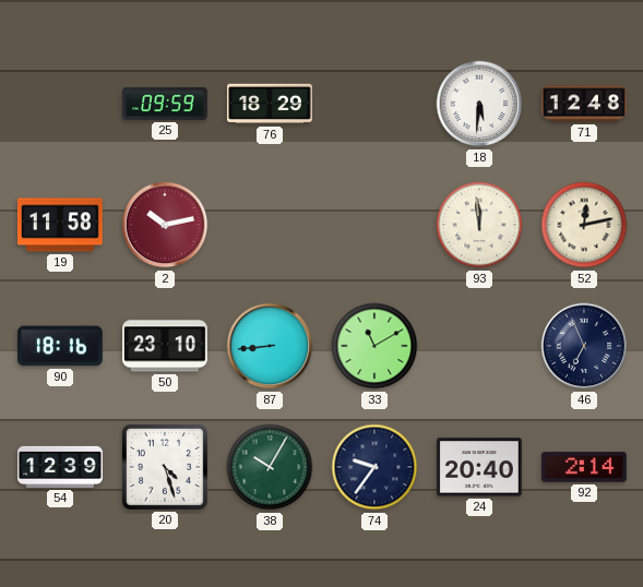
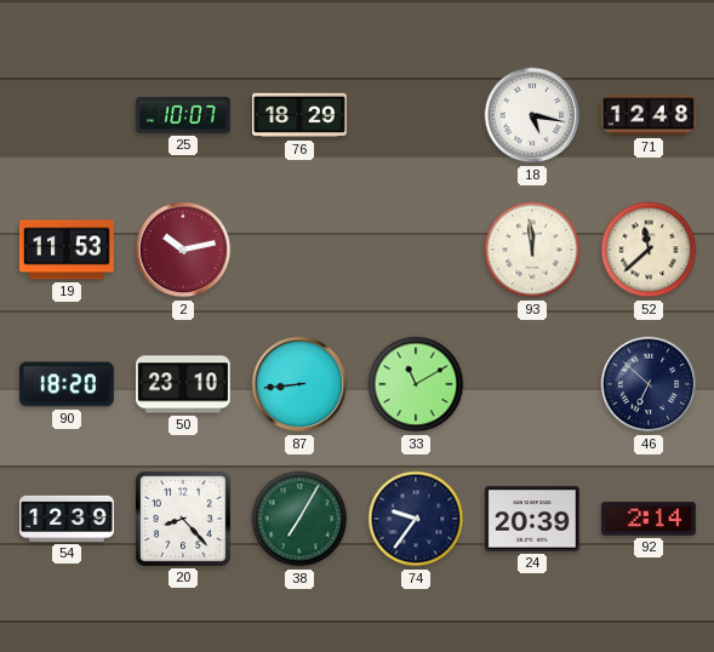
25: 09:59 -> 10:07 (183, 115)
18: 5:31 -> 5:17 (532, 115)
19: 11:58 -> 11:53 (67, 250)
52: 12:13 -> 11:38 (649, 250)
90: 18:16 -> 18:20 (67, 384)
46: 6:56 -> 6:52 (649, 384)
20: 4:27 -> 8:23 (183, 519)
38: 10:05 -> 7:05 (299, 519)
24: 20:40 -> 20:39 (532, 519)
